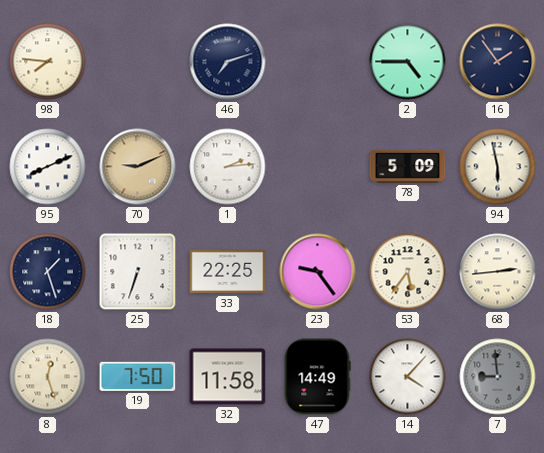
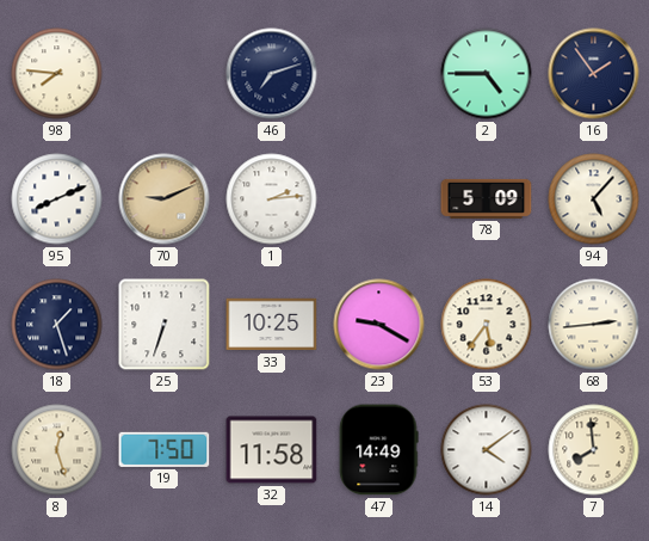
94: 5:58 -> 5:07 (594, 199)
33: 22:25 -> 10:25 (272, 325)
23: 9:24 -> 9:20 (379, 325)
14: 4:07 -> 4:09 (487, 450)
7: 8:59 -> 7:59 (594, 450)
7 dial: grey -> cream (594, 450)
